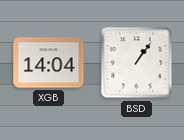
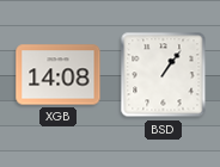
XGB: 14:04 -> 14:08 (59, 75)
